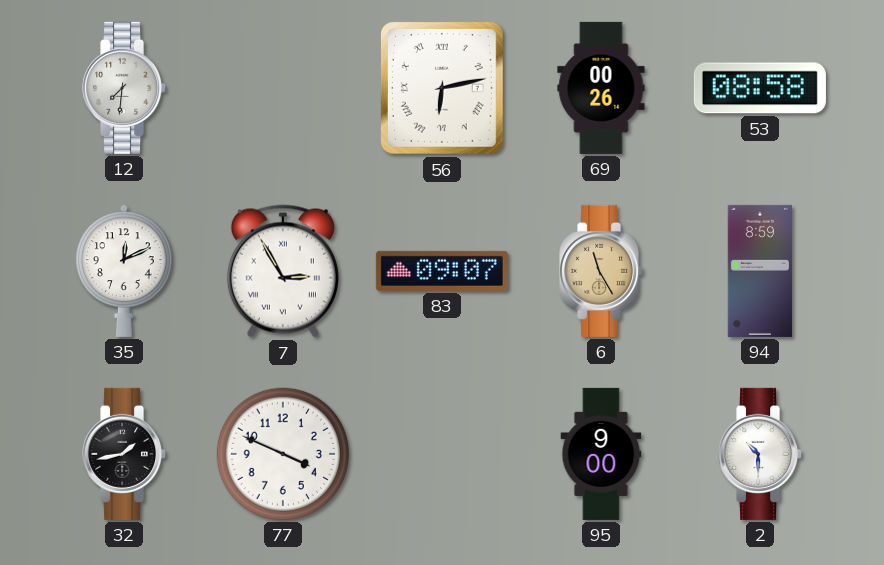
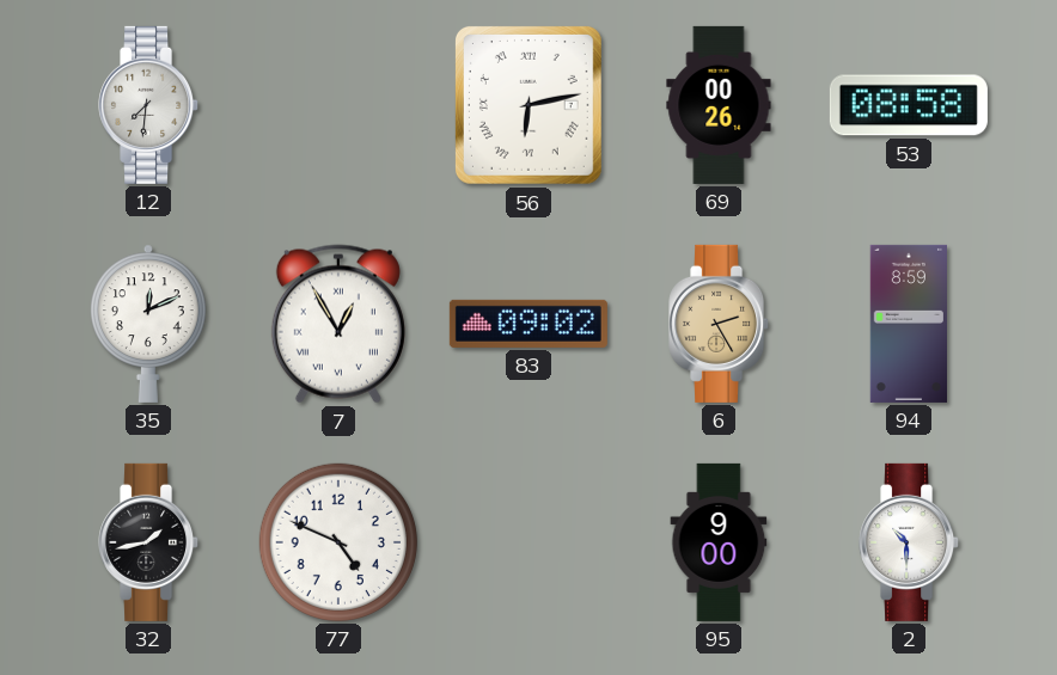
7: 2:55 -> 12:55 (338, 324)
83: 09:07 -> 09:02 (528, 324)
6: 11:25 -> 2:25 (720, 324)
77: 3:49 -> 4:49 (338, 542)
